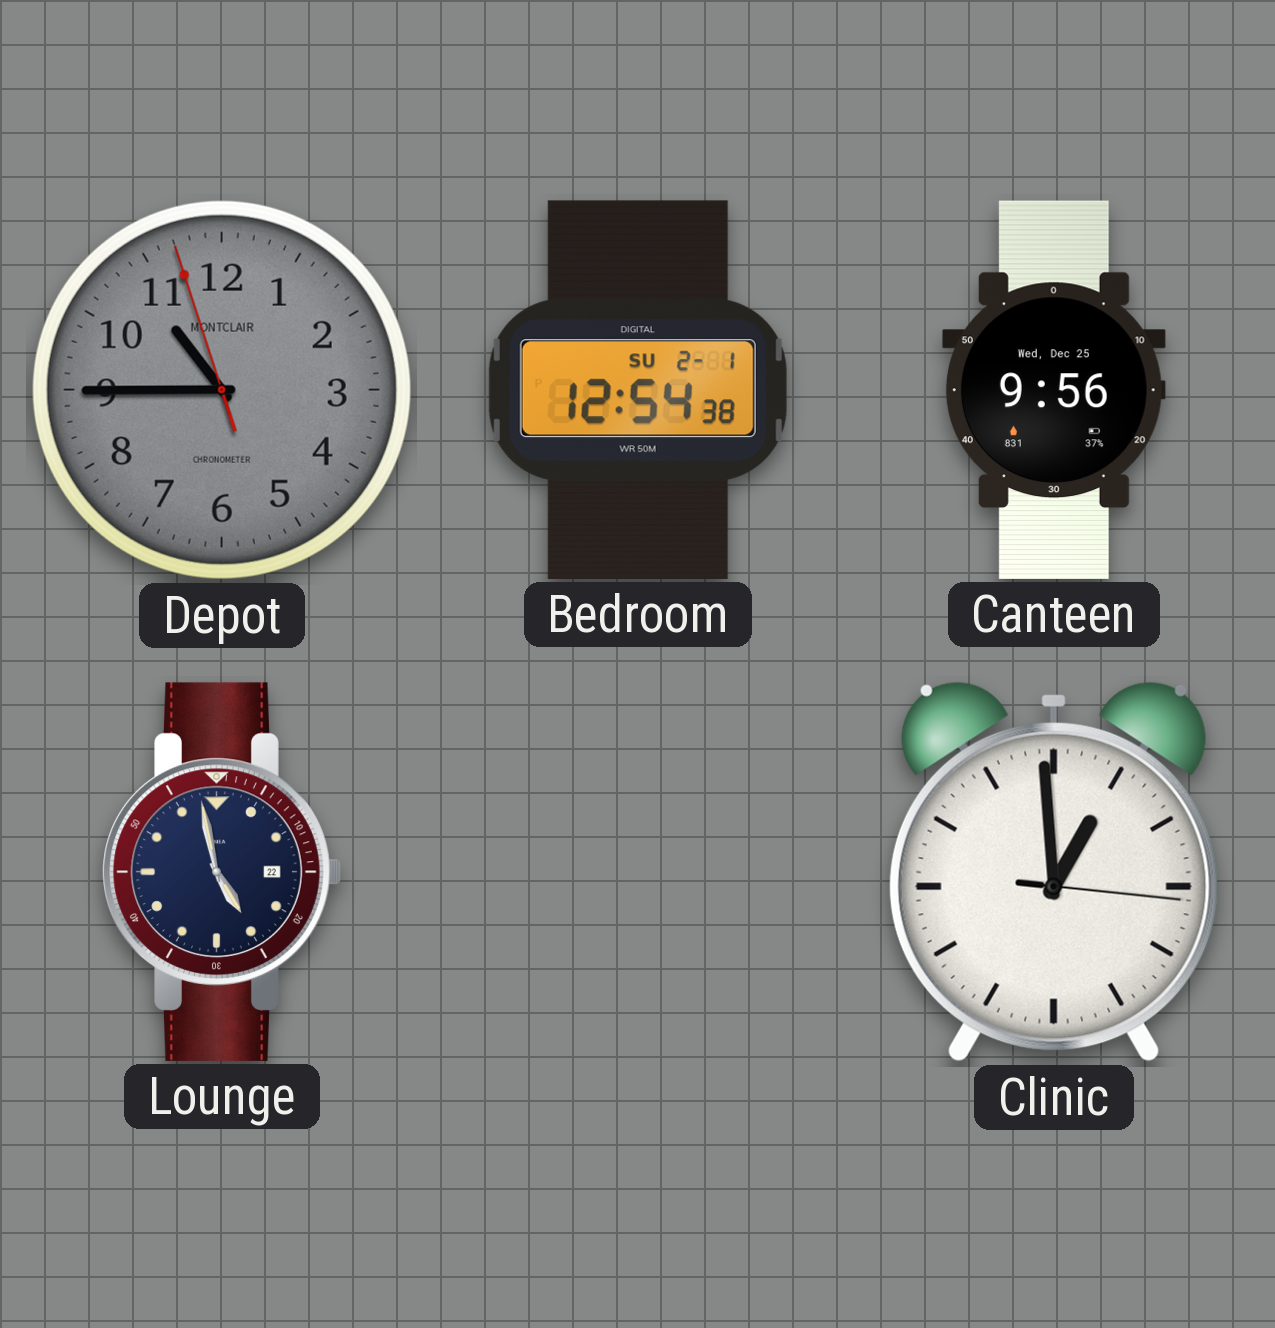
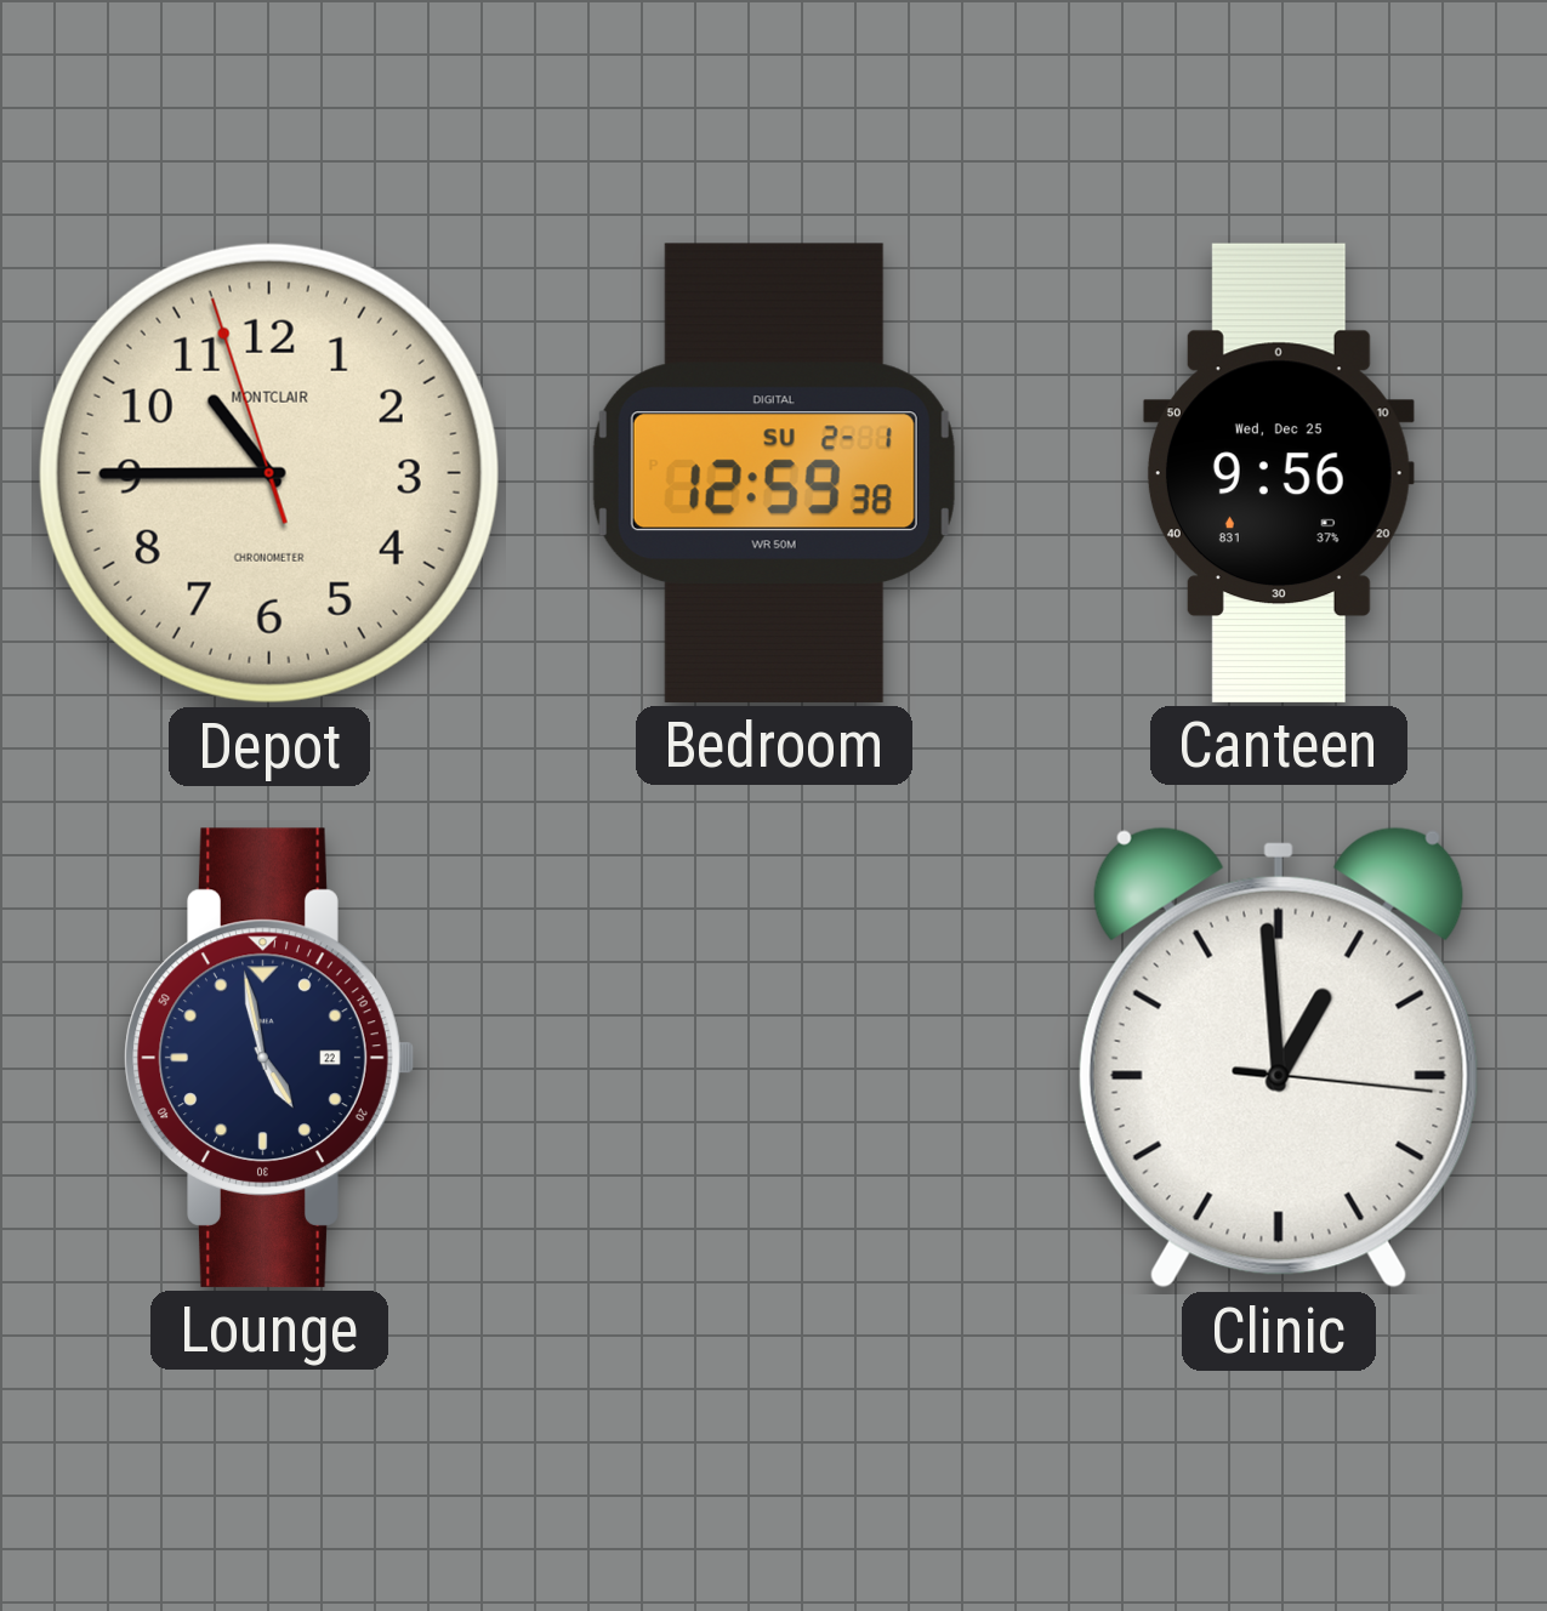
Depot dial: grey -> cream (269, 473)
Bedroom: 12:54 -> 12:59 (774, 473)
